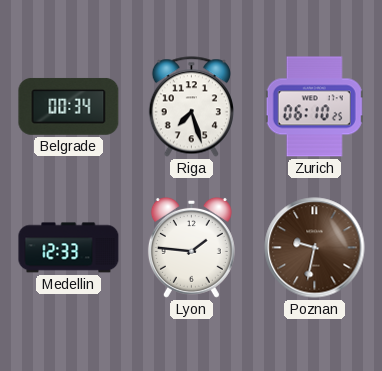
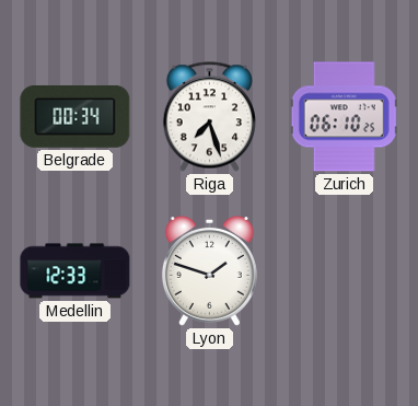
Lyon: 1:46 -> 1:48 (209, 270)
Poznan: 9:32 -> none (315, 248)
